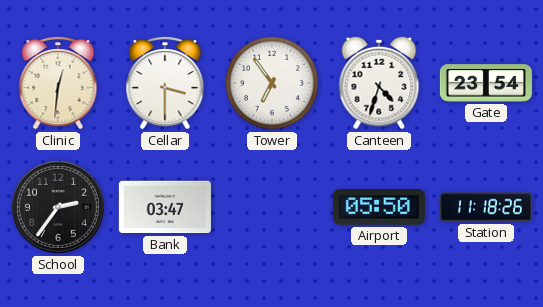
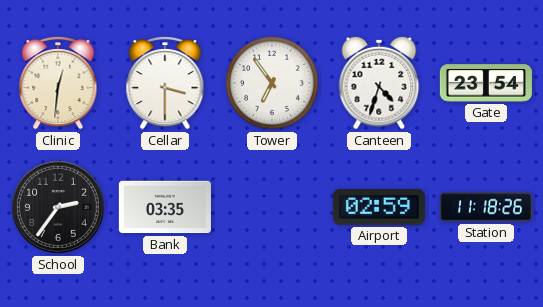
Bank: 03:47 -> 03:35 (165, 207)
Airport: 05:50 -> 02:59 (379, 207)
